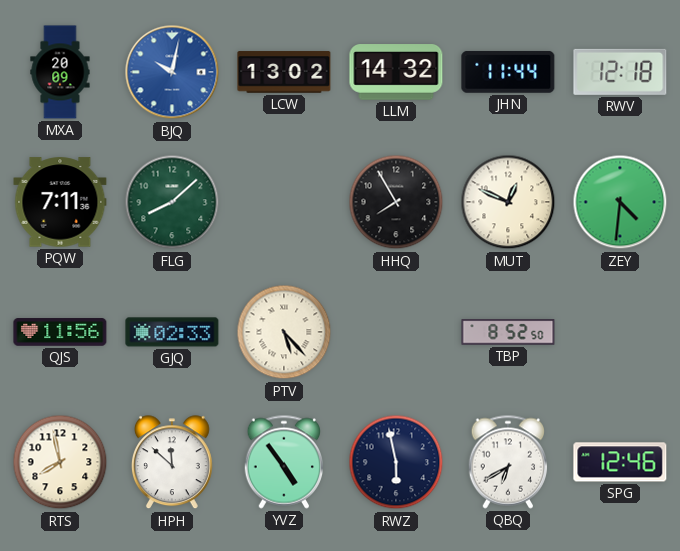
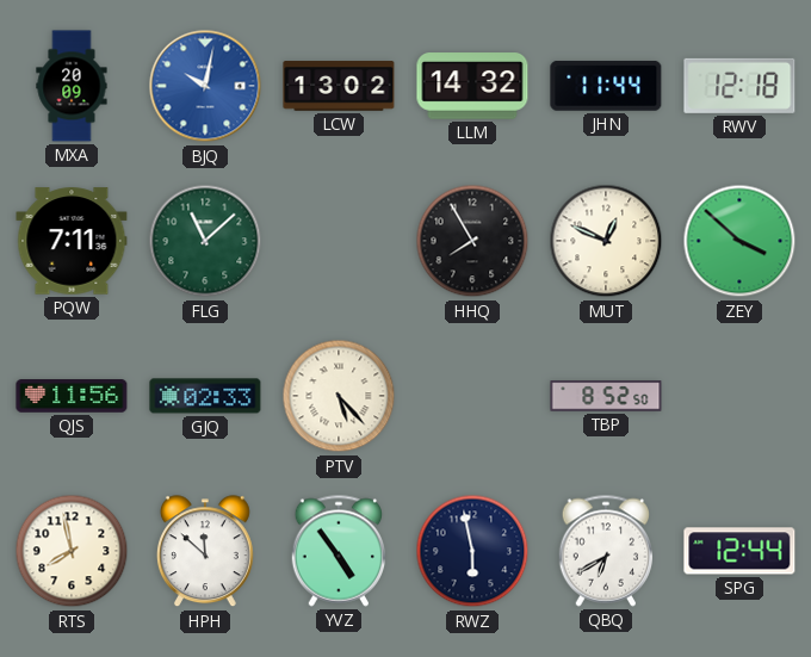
FLG: 8:08 -> 11:08 (205, 241)
ZEY: 4:31 -> 3:52 (739, 241)
SPG: 12:46 -> 12:44 (739, 551)
